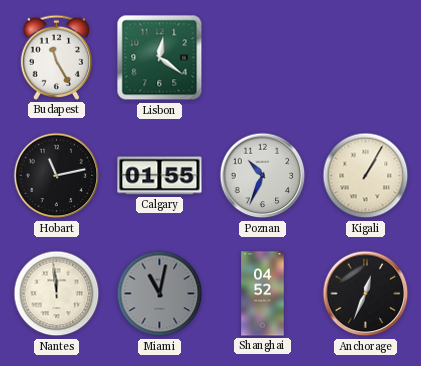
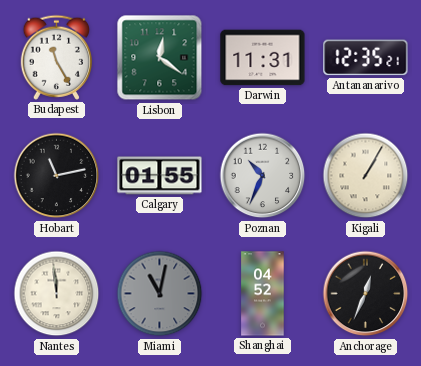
Darwin: none -> 11:31 (263, 58)
Antananarivo: none -> 12:35 (366, 58)
